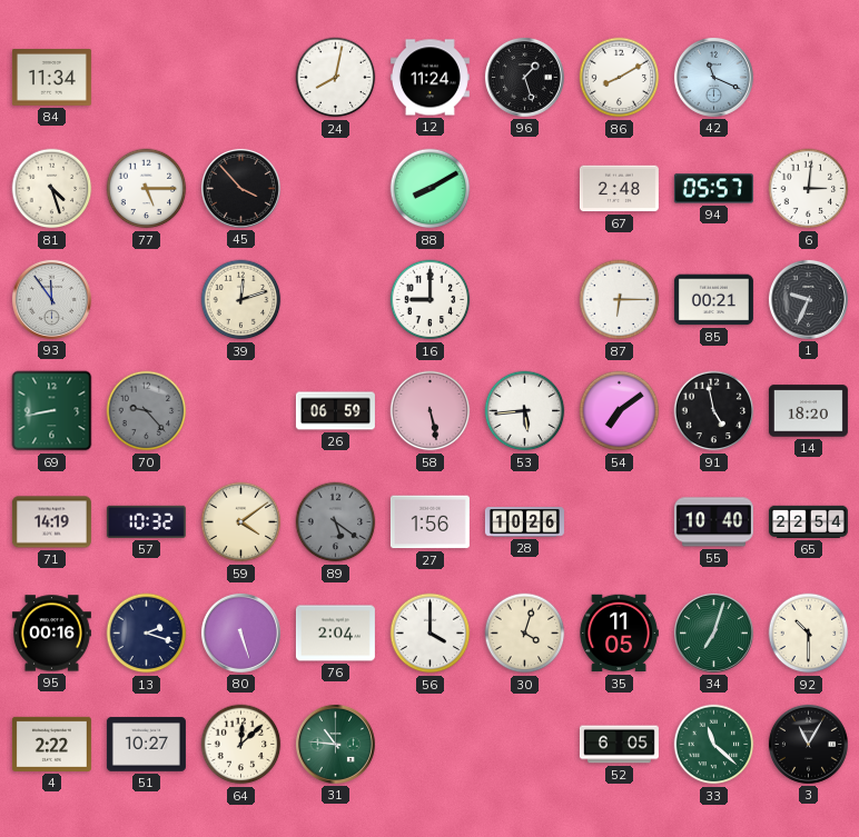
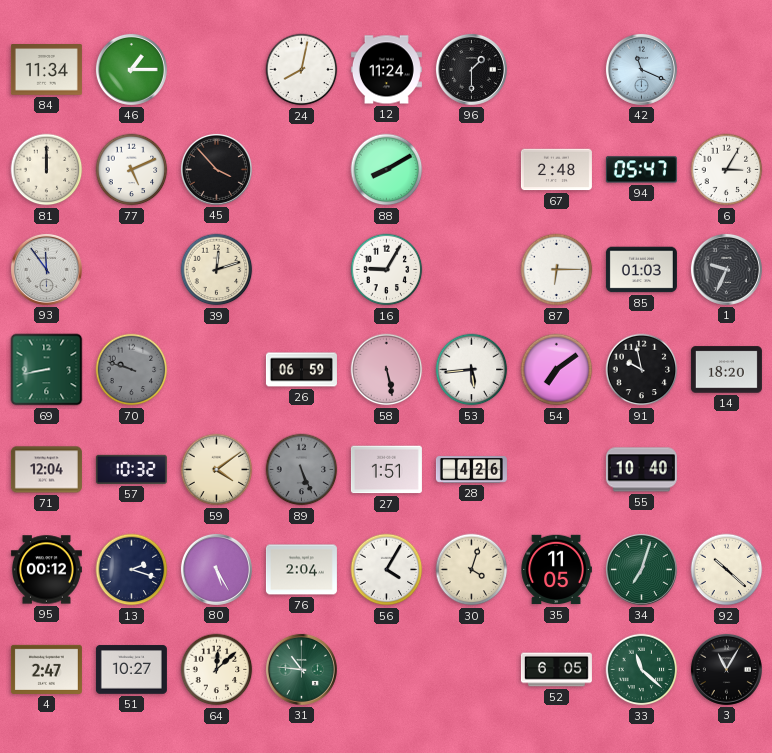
46: none -> 1:15 (131, 69)
96: 1:27 -> 1:30 (471, 69)
86: 8:10 -> none (620, 78)
81: 4:27 -> 12:00 (47, 170)
77: 5:15 -> 5:11 (132, 170)
94: 05:57 -> 05:47 (641, 170)
6: 3:01 -> 3:05 (727, 170)
16: 9:00 -> 9:05 (387, 270)
85: 00:21 -> 01:03 (641, 270)
70: 9:23 -> 9:48 (132, 370)
91: 4:58 -> 9:58 (642, 370)
71: 14:19 -> 12:04 (46, 470)
89: 5:21 -> 5:26 (302, 470)
27: 1:56 -> 1:51 (386, 470)
28: 10:26 -> 4:26 (471, 470)
65: 22:54 -> none (808, 521)
95: 00:16 -> 00:12 (46, 570)
80: 5:27 -> 5:25 (216, 569)
56: 4:00 -> 4:05 (387, 570)
92: 10:30 -> 10:22 (727, 570)
4: 2:22 -> 2:47 (46, 669)
